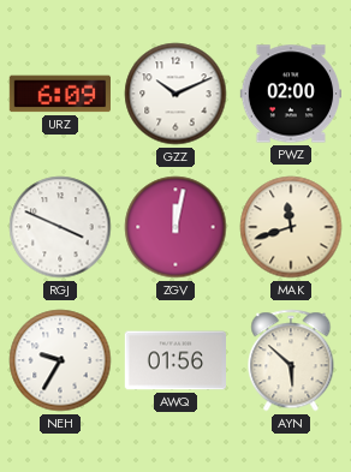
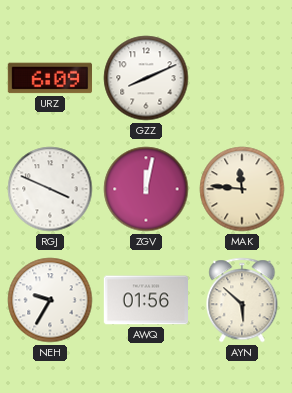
GZZ: 10:11 -> 8:11 (146, 78)
PWZ: 02:00 -> none (290, 94)
MAK: 11:42 -> 11:46 (242, 189)
